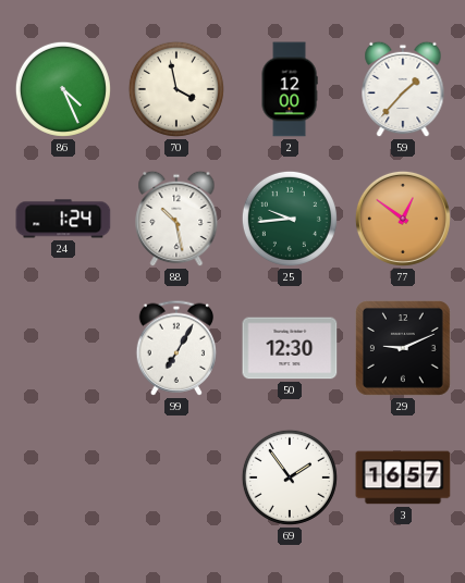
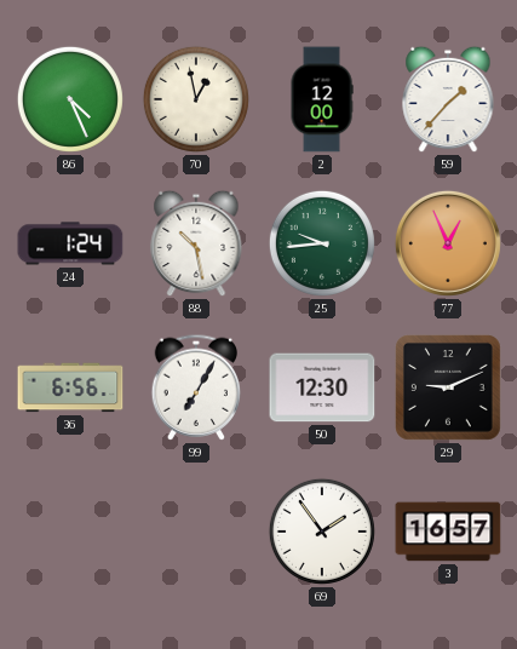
70: 3:58 -> 12:58 (196, 99)
77: 12:51 -> 12:56 (448, 243)
36: none -> 6:56 (70, 387)
